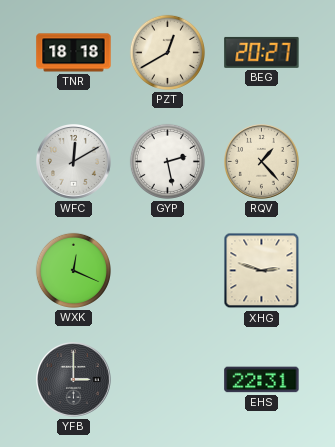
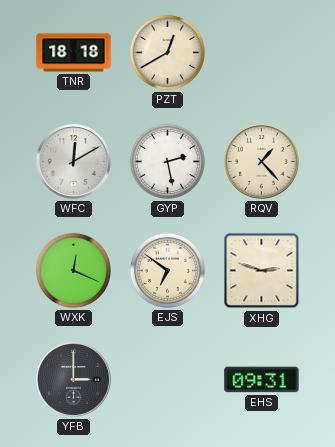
BEG: 20:27 -> none (262, 52)
EJS: none -> 6:51 (167, 270)
EHS: 22:31 -> 09:31 (262, 380)
